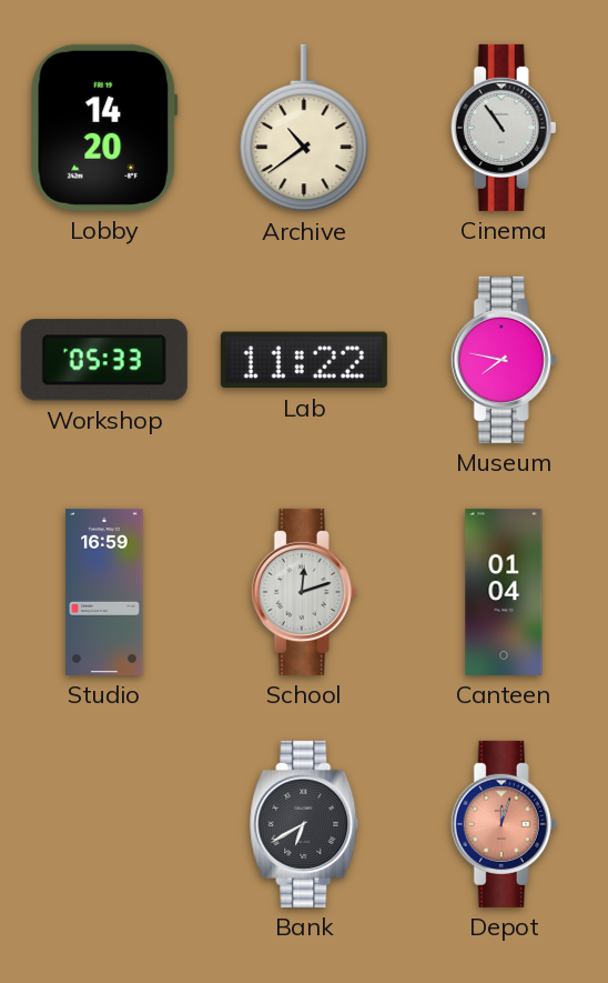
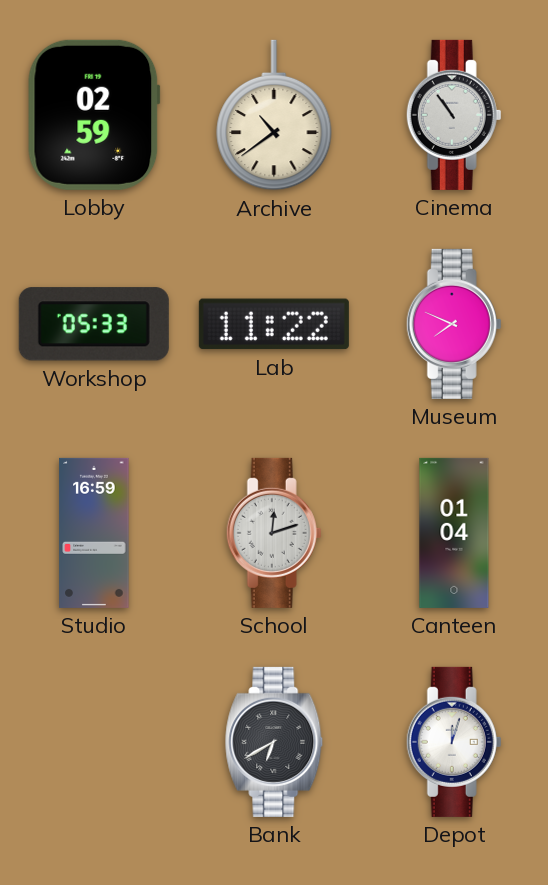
Lobby: 14:20 -> 02:59 (94, 115)
Museum: 7:47 -> 7:49 (454, 324)
Depot dial: salmon -> white (454, 742)
